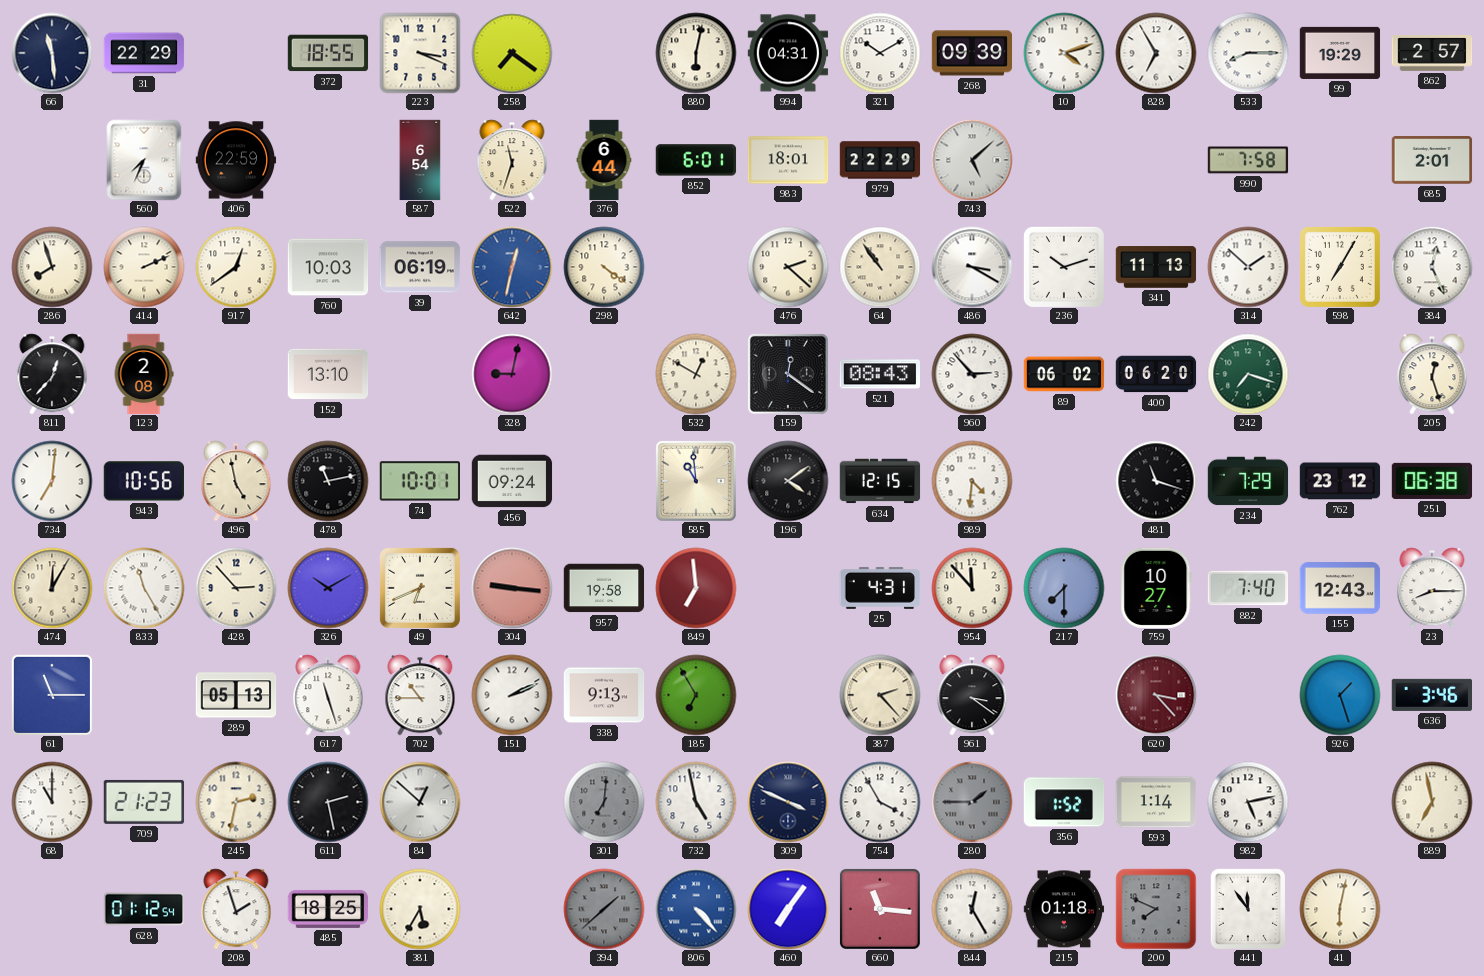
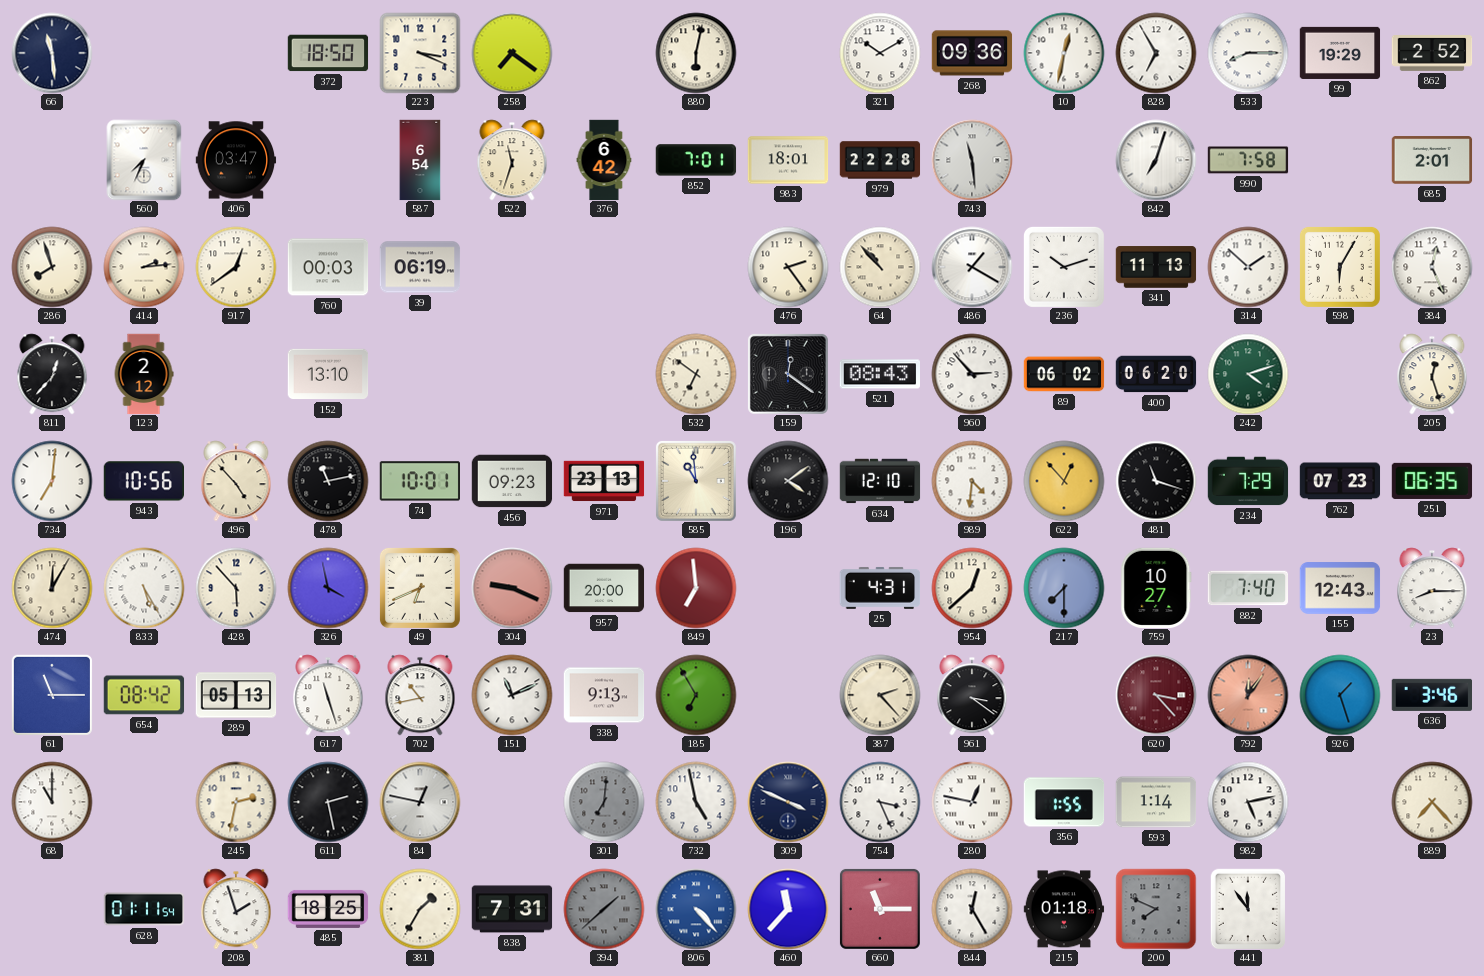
31: 22:29 -> none (144, 53)
372: 18:55 -> 18:50 (328, 53)
994: 04:31 -> none (788, 53)
268: 09:39 -> 09:36 (972, 53)
10: 4:12 -> 12:32 (1064, 53)
862: 2:57 -> 2:52 (1432, 54)
406: 22:59 -> 03:47 (236, 160)
376: 6:44 -> 6:42 (604, 160)
852: 6:01 -> 7:01 (696, 160)
979: 22:29 -> 22:28 (880, 160)
743: 5:08 -> 11:29 (972, 160)
842: none -> 7:03 (1156, 160)
414: 2:11 -> 2:14 (144, 267)
760: 10:03 -> 00:03 (328, 267)
642: 12:32 -> none (512, 267)
298: 4:21 -> none (604, 267)
476: 2:22 -> 2:24 (788, 267)
64: 10:54 -> 10:53 (880, 267)
486: 3:20 -> 1:20 (972, 267)
598: 7:05 -> 6:05 (1340, 267)
123: 2:08 -> 2:12 (144, 374)
328: 9:02 -> none (512, 374)
532: 12:50 -> 6:51 (696, 374)
242: 7:18 -> 4:12 (1248, 374)
496: 4:58 -> 4:53 (236, 481)
456: 09:24 -> 09:23 (512, 481)
971: none -> 23:13 (604, 481)
634: 12:15 -> 12:10 (880, 481)
622: none -> 12:53 (1064, 481)
762: 23:12 -> 07:23 (1340, 481)
251: 06:38 -> 06:35 (1432, 481)
833: 11:25 -> 5:25 (144, 588)
428: 2:53 -> 5:53 (236, 588)
326: 10:10 -> 3:58 (328, 588)
304: 9:16 -> 9:19 (512, 588)
957: 19:58 -> 20:00 (604, 588)
954: 11:53 -> 12:38 (972, 588)
654: none -> 08:42 (144, 695)
702: 10:45 -> 10:43 (420, 695)
151: 2:11 -> 11:11 (512, 695)
792: none -> 12:06 (1248, 695)
709: 21:23 -> none (144, 802)
84: 12:52 -> 12:47 (420, 802)
754: 3:55 -> 3:26 (880, 802)
280: 1:45 -> 12:47 (972, 802)
280 dial: grey -> white (972, 802)
356: 1:52 -> 1:55 (1064, 802)
889: 6:58 -> 7:23 (1432, 802)
628: 01:12 -> 01:11 (144, 909)
381: 5:35 -> 1:35 (420, 909)
838: none -> 7:31 (512, 909)
460: 7:06 -> 11:37 (788, 909)
660: 11:16 -> 11:15 (880, 909)
41: 6:02 -> none (1340, 909)
